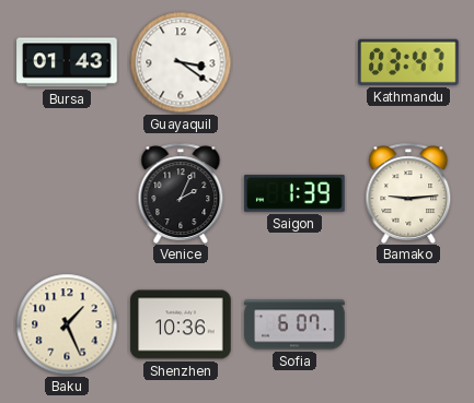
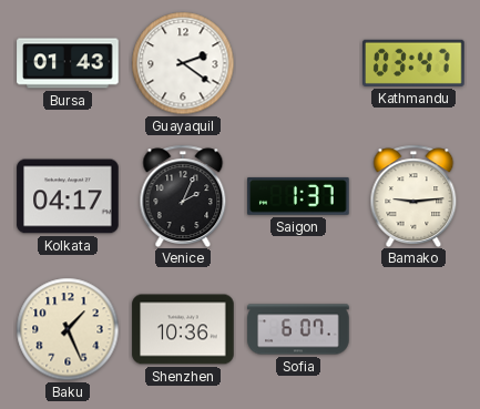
Guayaquil: 3:21 -> 2:21 (183, 63)
Kolkata: none -> 04:17 (68, 196)
Saigon: 1:39 -> 1:37 (298, 196)
